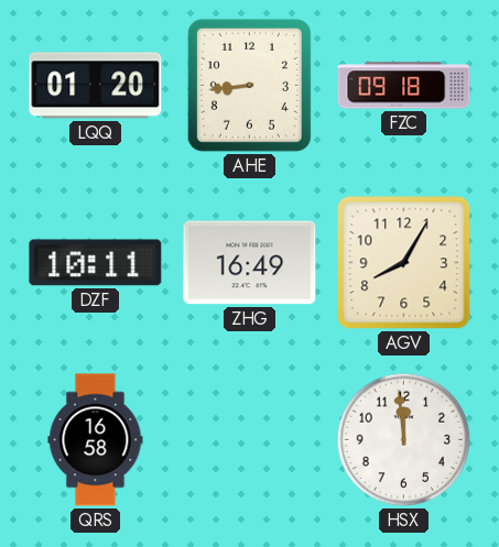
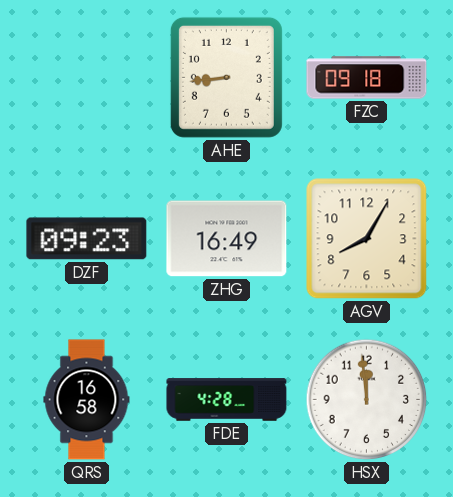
LQQ: 01:20 -> none (96, 86)
DZF: 10:11 -> 09:23 (87, 239)
FDE: none -> 4:28 (227, 400)
